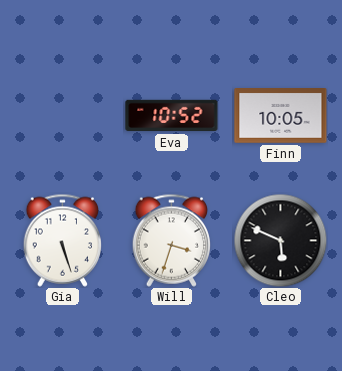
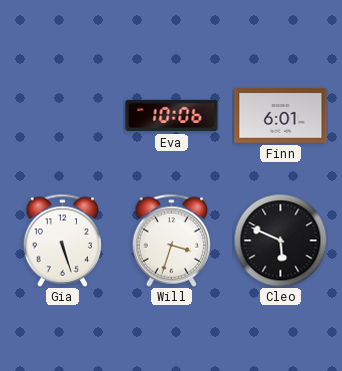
Eva: 10:52 -> 10:06 (172, 116)
Finn: 10:05 -> 6:01 (281, 116)
